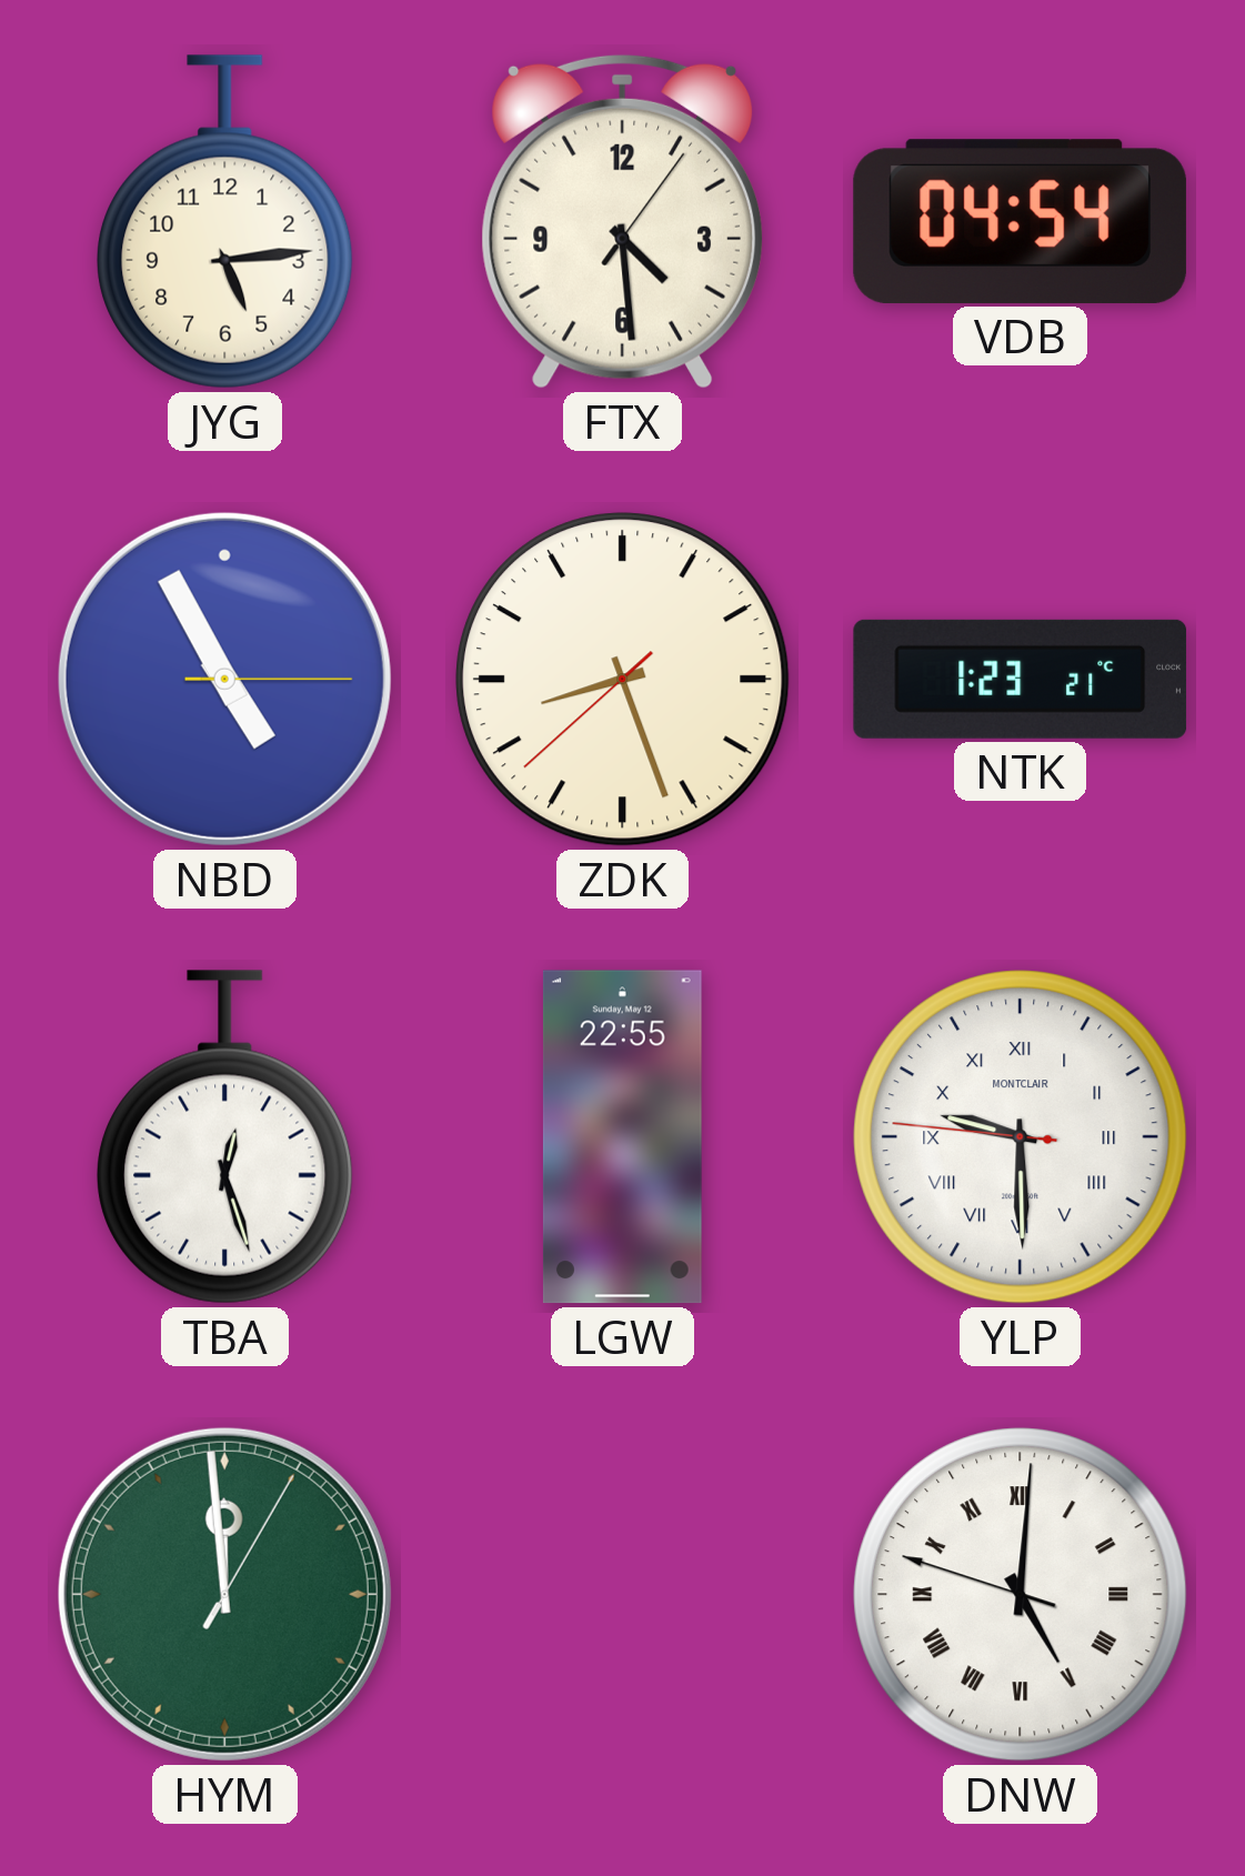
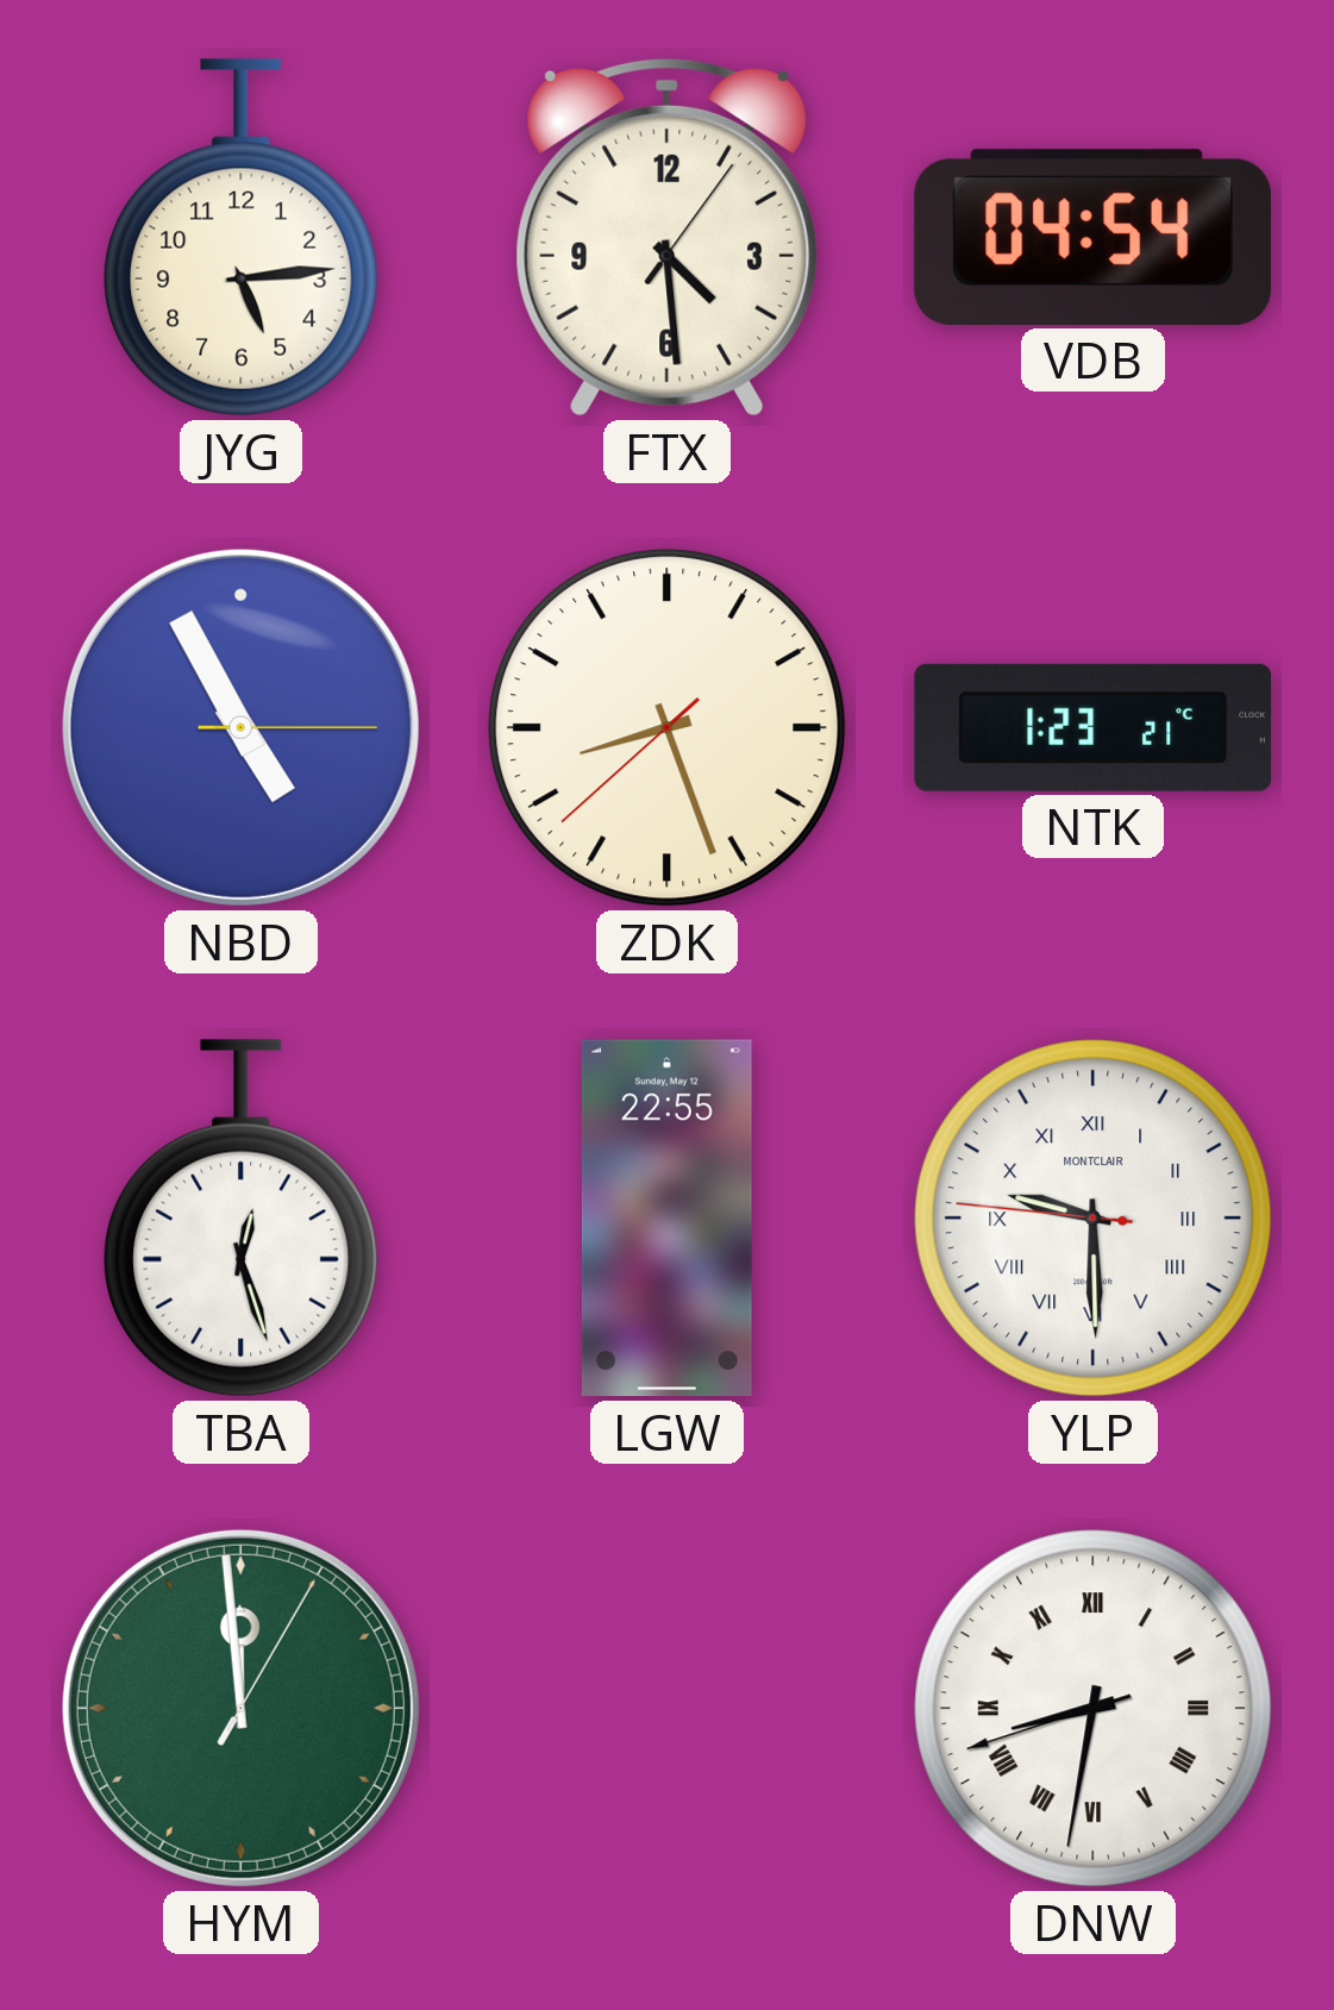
DNW: 5:00 -> 8:31 (1094, 1709)
